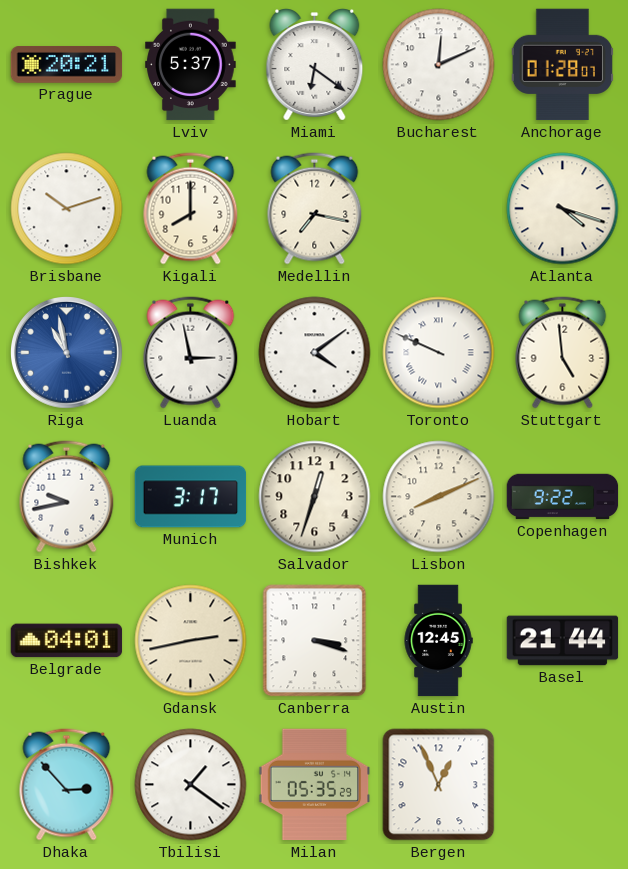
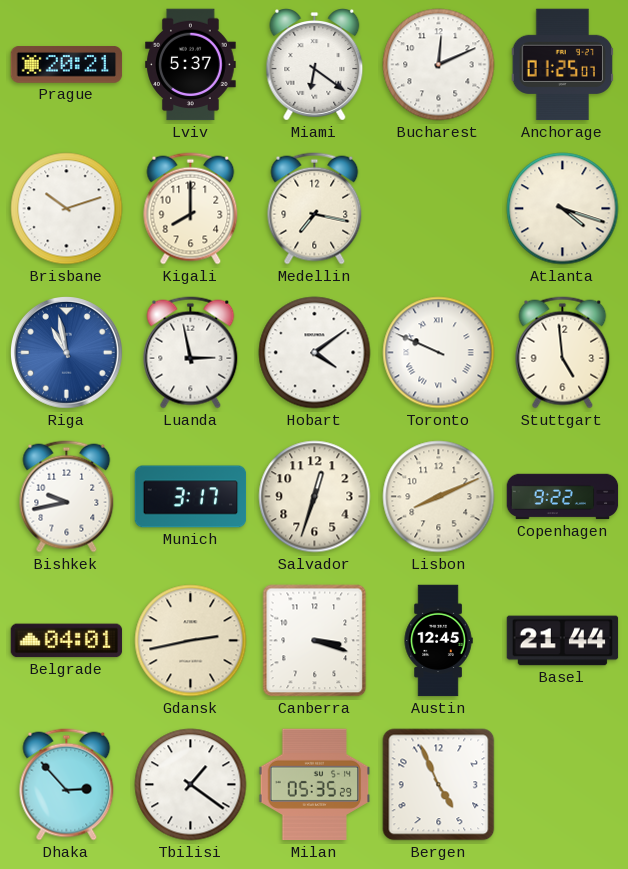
Anchorage: 01:28 -> 01:25 (562, 65)
Bergen: 12:56 -> 4:56 (439, 785)
